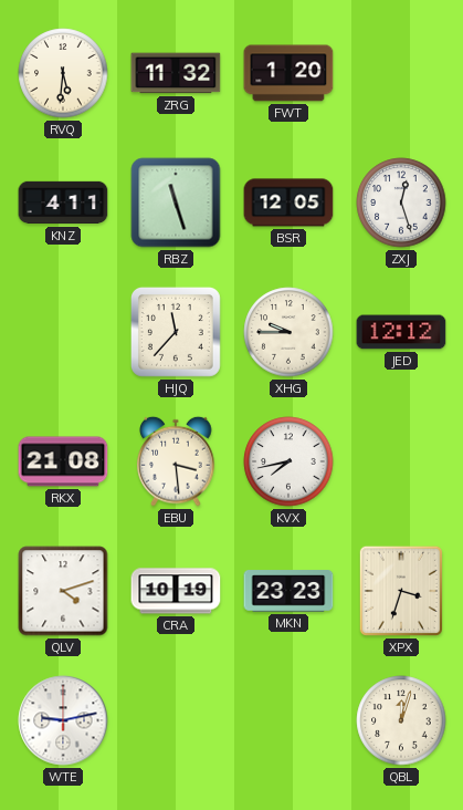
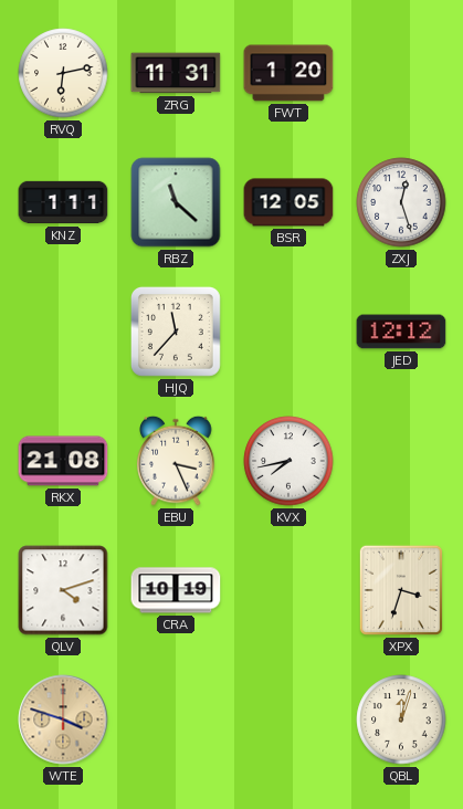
RVQ: 5:31 -> 6:13 (63, 73)
ZRG: 11:32 -> 11:31 (176, 73)
KNZ: 4:11 -> 1:11 (63, 202)
RBZ: 11:27 -> 11:22 (176, 202)
XHG: 9:45 -> none (288, 332)
EBU: 3:29 -> 3:26 (176, 461)
MKN: 23:23 -> none (288, 591)
WTE: 9:13 -> 3:48 (63, 719)
WTE dial: white -> champagne (63, 719)
